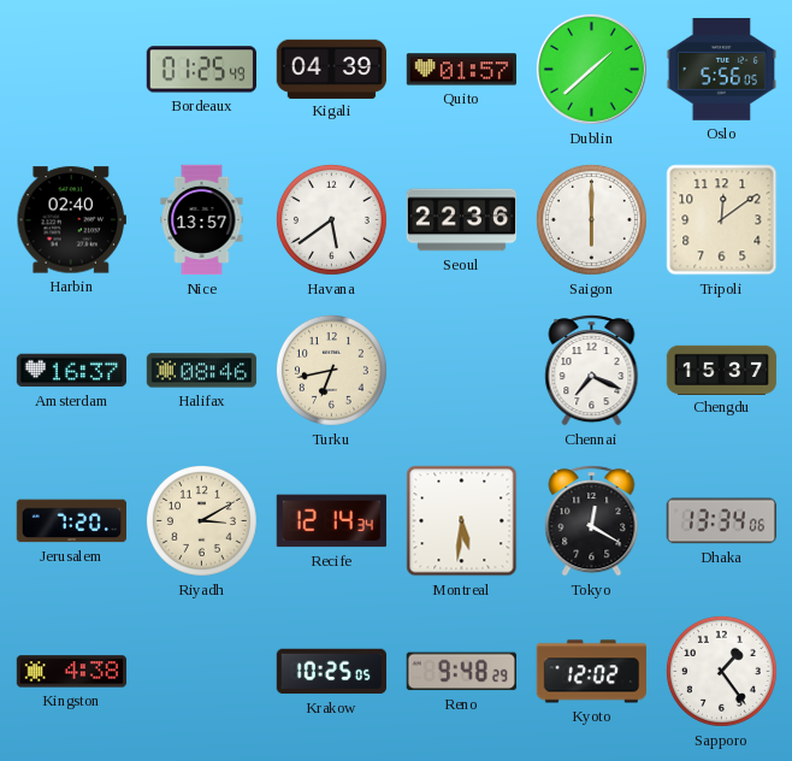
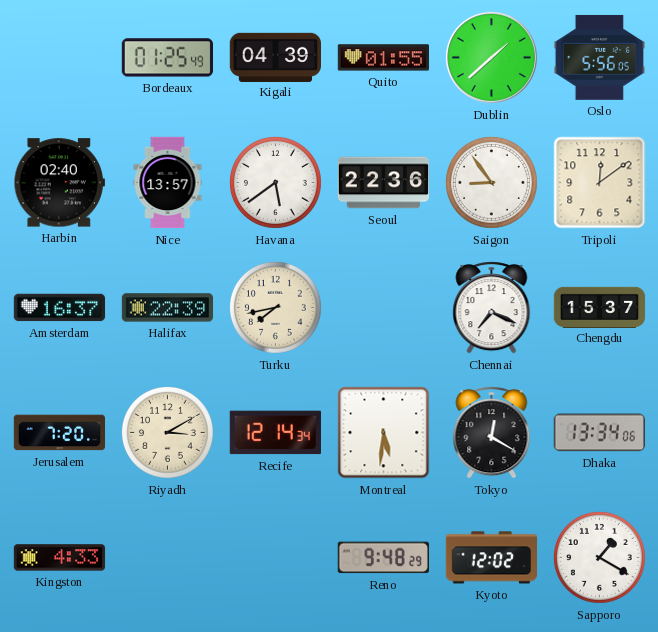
Quito: 01:57 -> 01:55 (384, 58)
Saigon: 6:00 -> 8:54 (491, 182)
Halifax: 08:46 -> 22:39 (168, 308)
Turku: 6:43 -> 7:43 (275, 307)
Kingston: 4:38 -> 4:33 (60, 558)
Krakow: 10:25 -> none (331, 672)
Sapporo: 1:24 -> 1:20 (599, 557)
